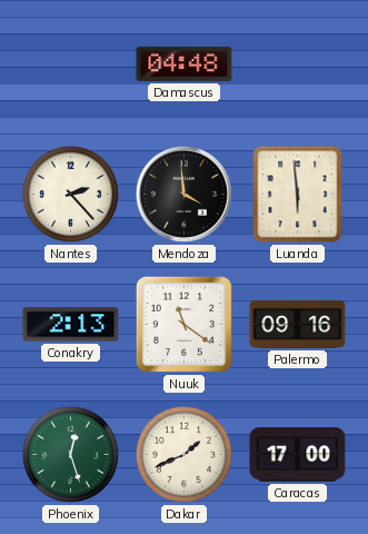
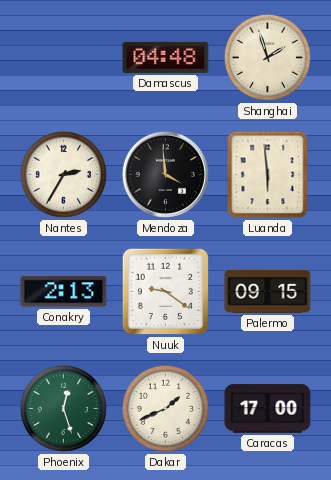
Shanghai: none -> 1:57 (267, 57)
Nantes: 2:23 -> 2:35 (63, 174)
Nuuk: 11:21 -> 9:21 (165, 291)
Palermo: 09:16 -> 09:15 (268, 291)
